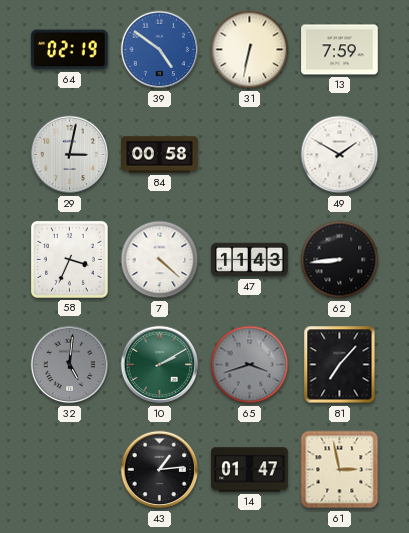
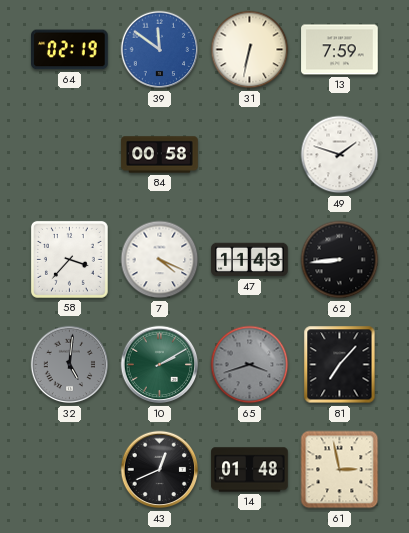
39: 4:51 -> 11:51 (160, 50)
29: 3:02 -> none (70, 155)
49: 1:50 -> 1:48 (340, 155)
58: 3:34 -> 3:37 (69, 259)
7: 4:22 -> 4:19 (160, 260)
43: 1:14 -> 12:41 (160, 470)
14: 01:47 -> 01:48 (250, 470)
